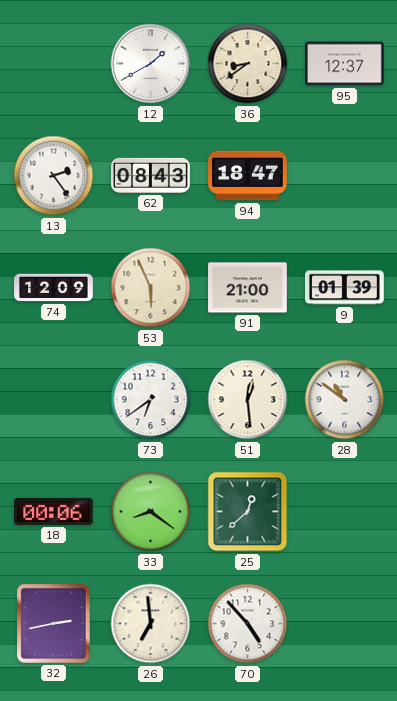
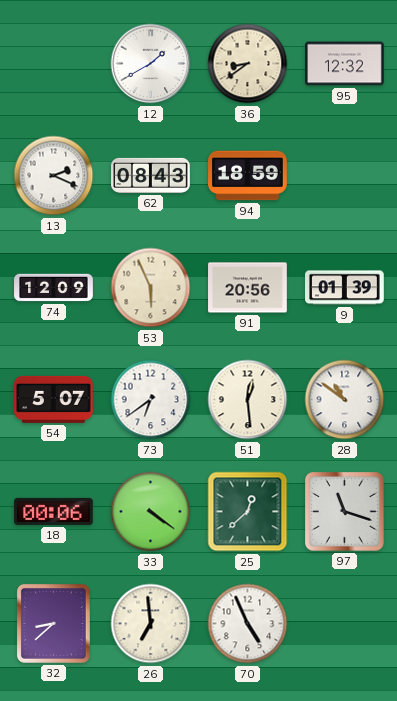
95: 12:37 -> 12:32 (345, 64)
13: 2:24 -> 2:19 (54, 176)
94: 18:47 -> 18:59 (248, 176)
91: 21:00 -> 20:56 (248, 288)
54: none -> 5:07 (54, 399)
33: 8:21 -> 4:21 (151, 512)
97: none -> 11:18 (345, 512)
32: 2:43 -> 8:38 (53, 623)
70: 4:53 -> 4:56 (248, 624)
